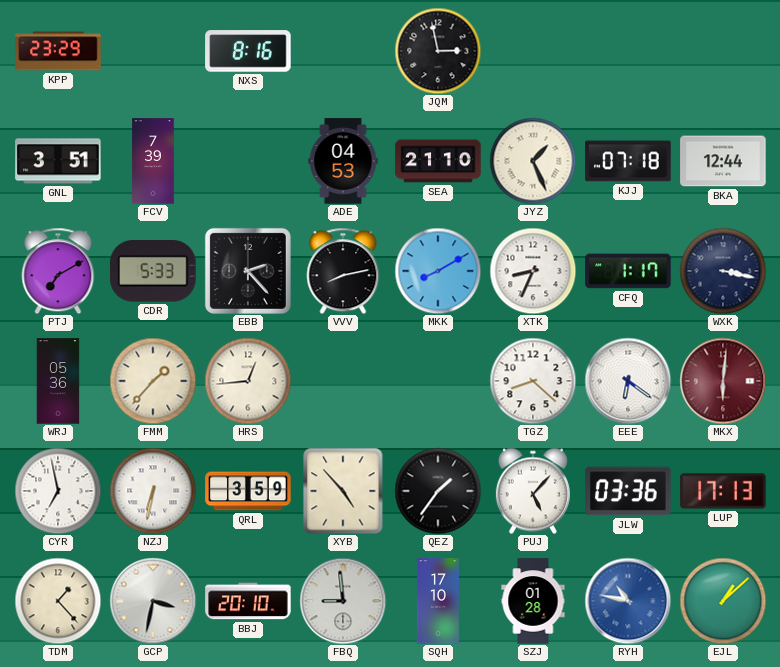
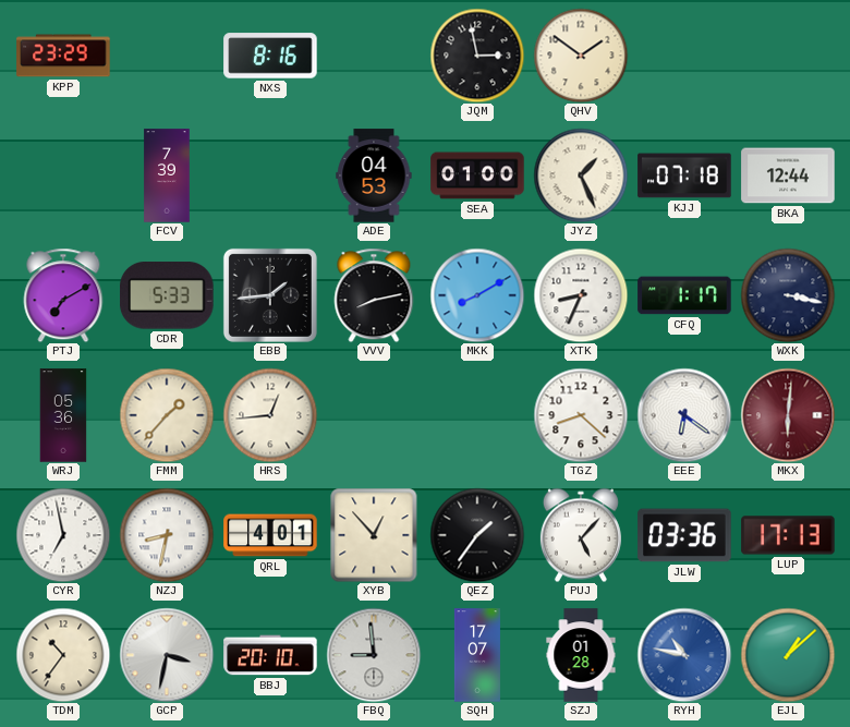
QHV: none -> 1:51 (581, 56)
GNL: 3:51 -> none (58, 161)
SEA: 21:10 -> 01:00 (477, 175)
EBB: 2:23 -> 1:44 (270, 295)
NZJ: 6:32 -> 8:32 (167, 535)
QRL: 3:59 -> 4:01 (270, 535)
XYB: 4:53 -> 12:53 (374, 535)
TDM: 1:23 -> 10:36 (63, 655)
SQH: 17:10 -> 17:07 (477, 655)
